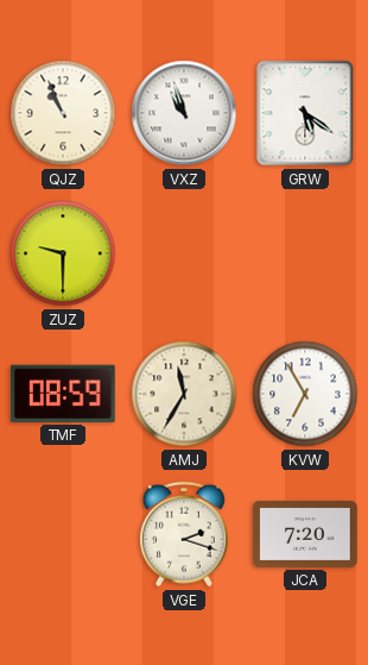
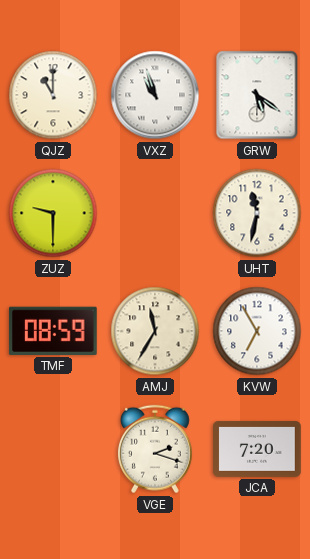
QJZ: 10:56 -> 11:00 (53, 95)
UHT: none -> 11:32 (257, 213)
